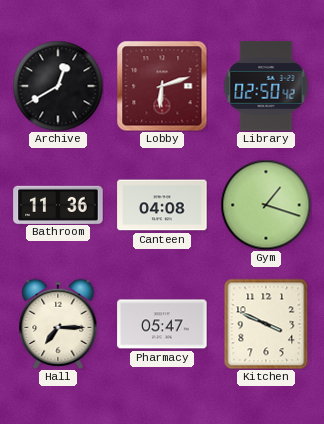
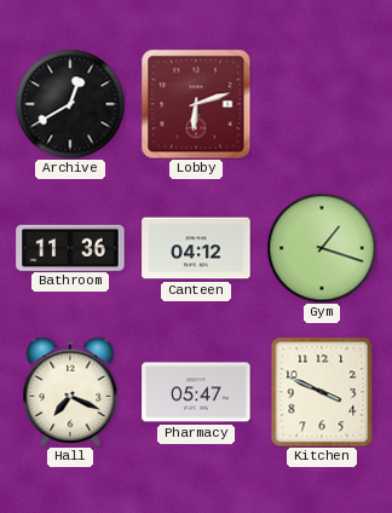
Library: 02:50 -> none (266, 86)
Canteen: 04:08 -> 04:12 (196, 248)
Hall: 7:15 -> 7:19 (70, 392)
